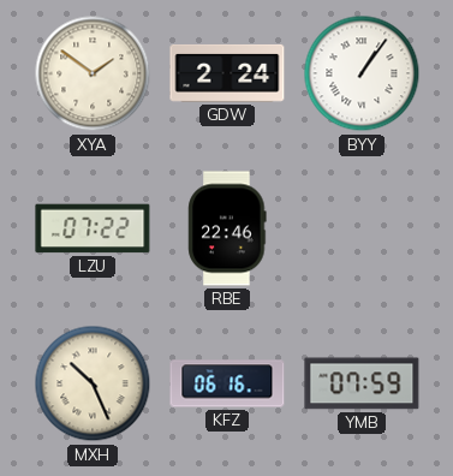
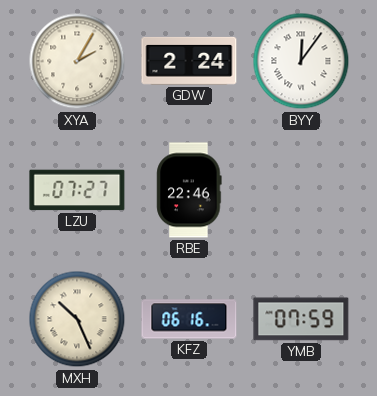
XYA: 1:51 -> 2:05 (77, 61)
BYY: 1:06 -> 12:06 (301, 61)
LZU: 07:22 -> 07:27 (77, 190)
